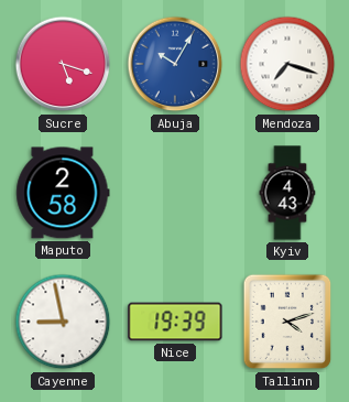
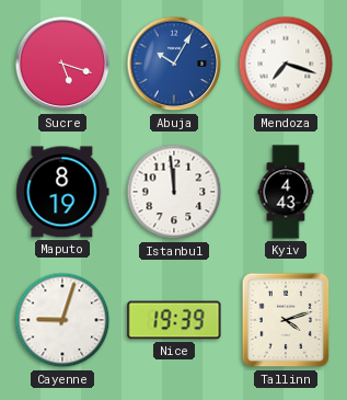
Maputo: 2:58 -> 8:19 (62, 192)
Istanbul: none -> 11:59 (174, 192)
Cayenne: 8:58 -> 9:03 (62, 320)
